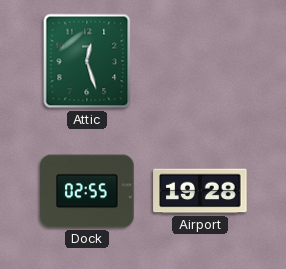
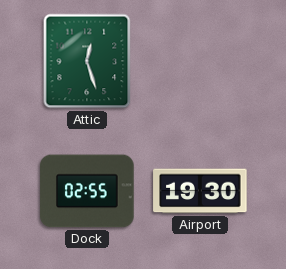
Airport: 19:28 -> 19:30 (200, 191)
